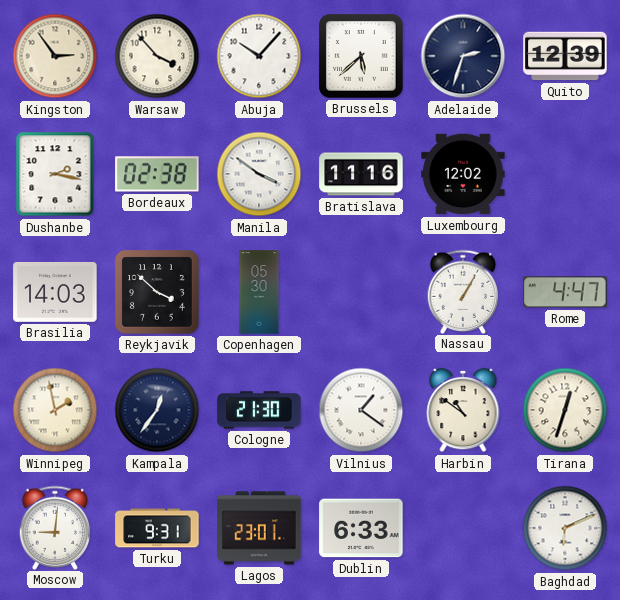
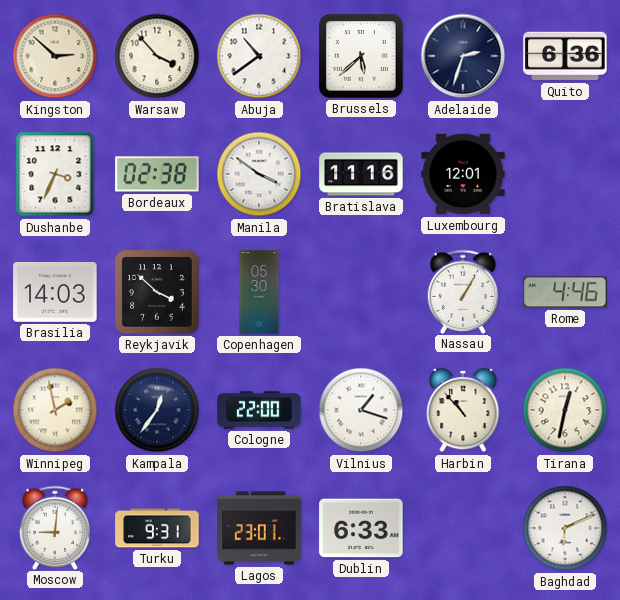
Kingston: 2:54 -> 2:52 (55, 56)
Abuja: 10:07 -> 10:39 (259, 56)
Quito: 12:39 -> 6:36 (565, 56)
Dushanbe: 2:17 -> 3:34 (55, 174)
Luxembourg: 12:02 -> 12:01 (463, 174)
Rome: 4:47 -> 4:46 (565, 292)
Cologne: 21:30 -> 22:00 (259, 410)
Vilnius: 1:21 -> 1:18 (361, 410)
Harbin: 10:51 -> 10:53 (463, 410)
Tirana: 12:33 -> 12:32 (565, 410)
